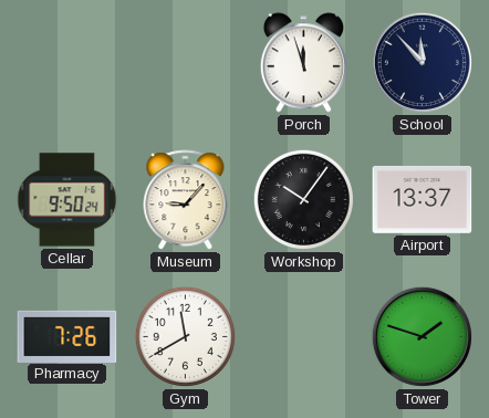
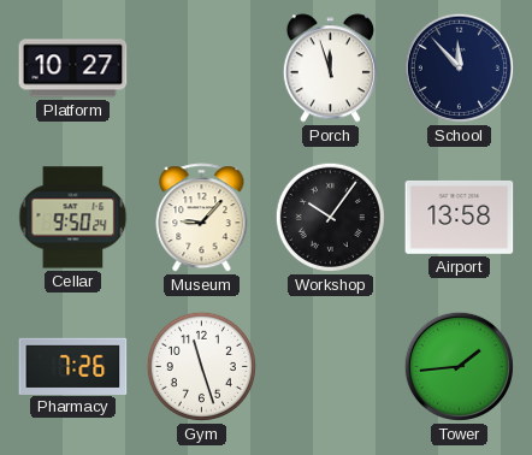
Platform: none -> 10:27 (73, 69)
Airport: 13:37 -> 13:58 (460, 217)
Gym: 11:40 -> 11:27 (201, 366)
Tower: 1:48 -> 1:44 (459, 366)
